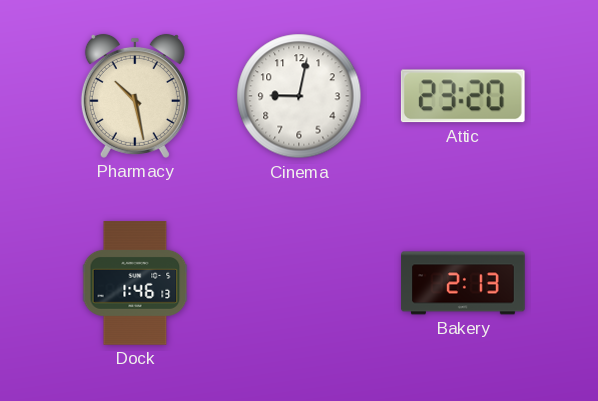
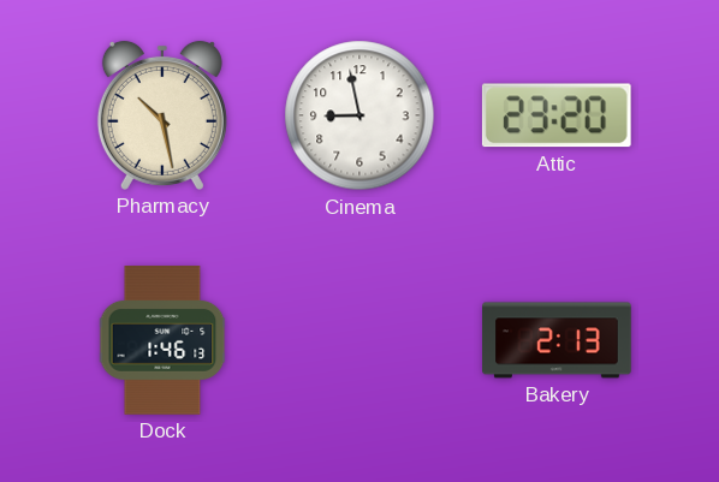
Cinema: 9:02 -> 8:58 (359, 115)
